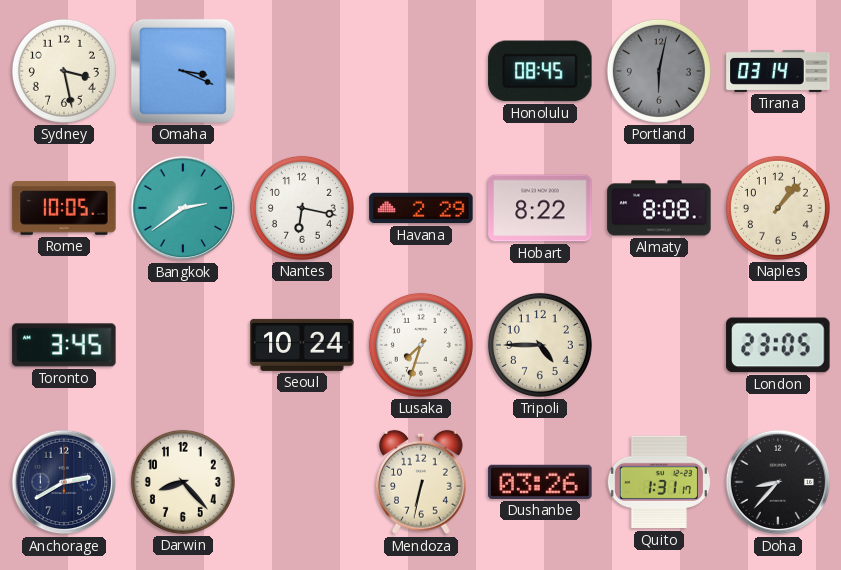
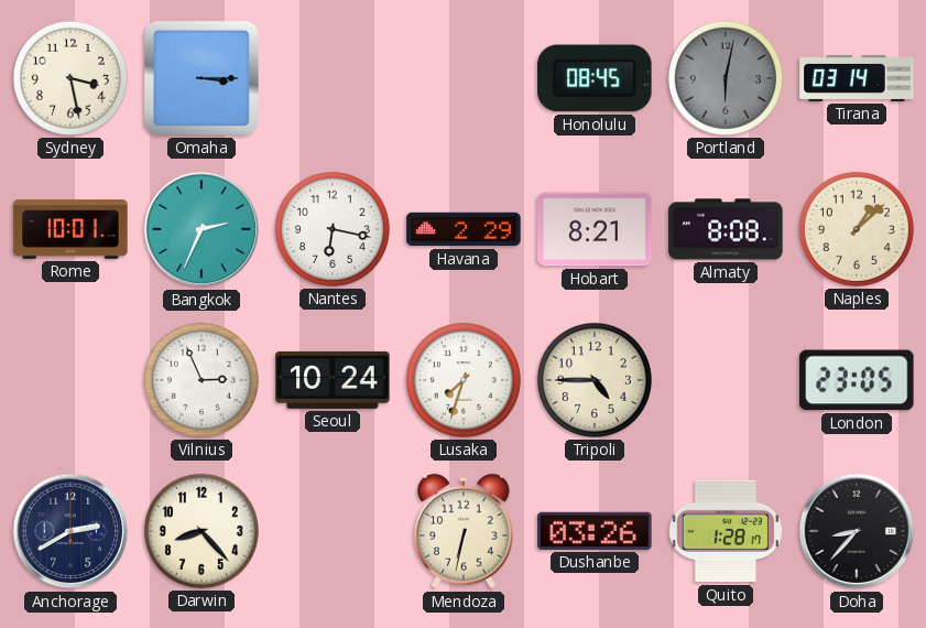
Omaha: 3:19 -> 3:15 (201, 78)
Rome: 10:05 -> 10:01 (70, 229)
Bangkok: 2:39 -> 2:34 (201, 229)
Hobart: 8:22 -> 8:21 (595, 229)
Naples: 1:07 -> 1:08 (857, 229)
Toronto: 3:45 -> none (64, 345)
Vilnius: none -> 2:56 (201, 380)
Quito: 1:31 -> 1:28 (726, 531)
